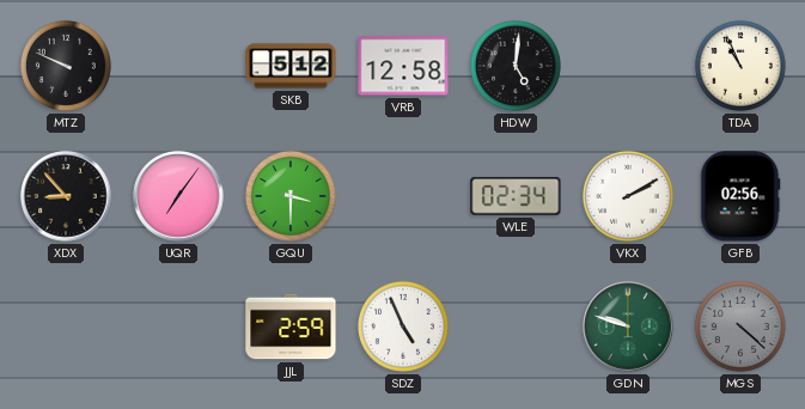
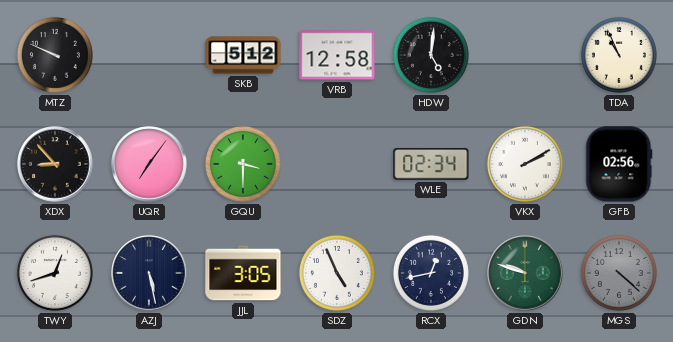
TWY: none -> 12:42 (55, 273)
AZJ: none -> 5:28 (149, 273)
JJL: 2:59 -> 3:05 (243, 273)
RCX: none -> 12:43 (431, 273)
